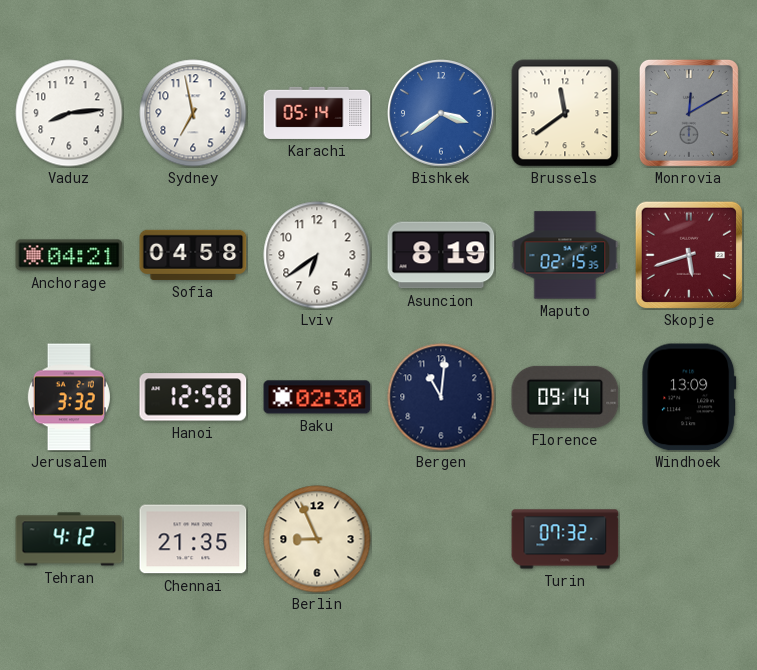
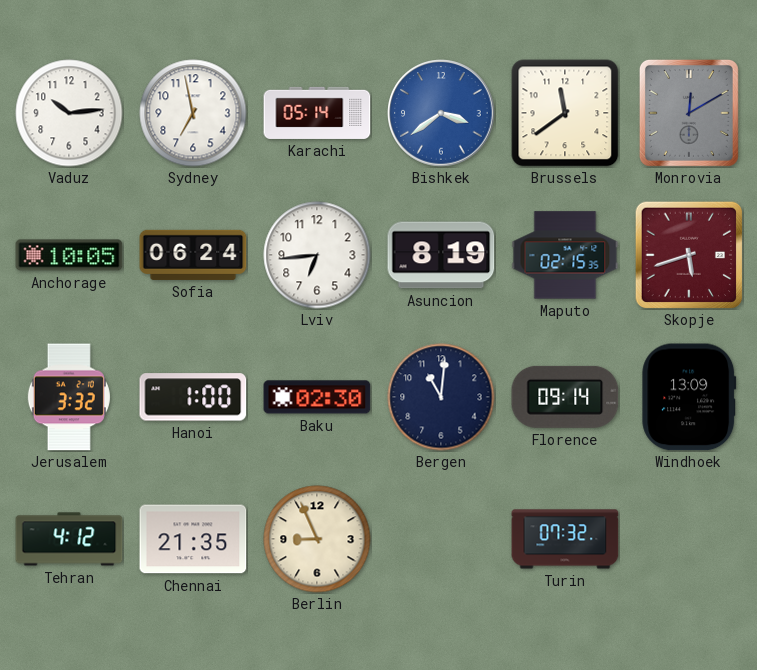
Vaduz: 8:14 -> 10:14 (69, 113)
Anchorage: 04:21 -> 10:05 (69, 255)
Sofia: 04:58 -> 06:24 (193, 255)
Lviv: 6:39 -> 6:44 (317, 255)
Hanoi: 12:58 -> 1:00 (193, 397)
